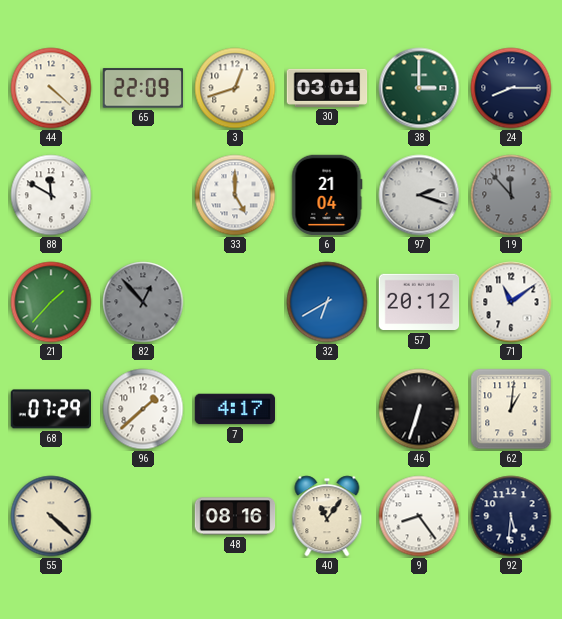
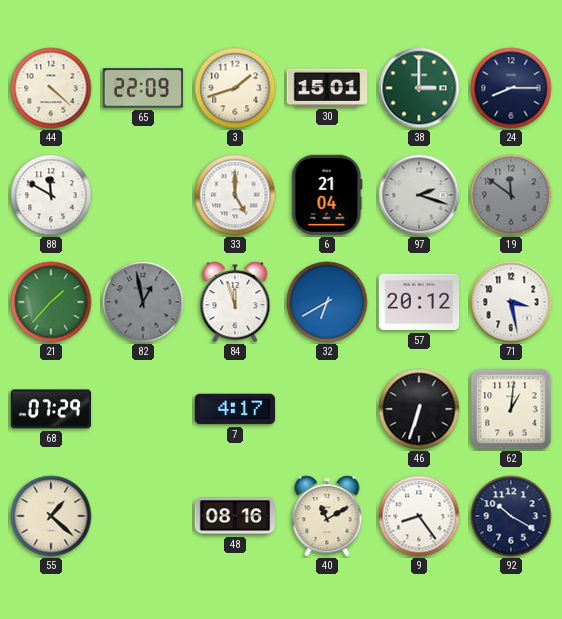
3: 12:42 -> 1:42 (235, 88)
30: 03:01 -> 15:01 (327, 88)
19: 11:53 -> 11:51 (511, 195)
82: 12:53 -> 12:58 (143, 302)
84: none -> 11:57 (235, 302)
71: 11:09 -> 3:28 (511, 302)
96: 1:38 -> none (143, 409)
55: 4:22 -> 1:22 (51, 516)
40: 11:06 -> 11:10 (327, 516)
92: 5:31 -> 10:20 (511, 516)
